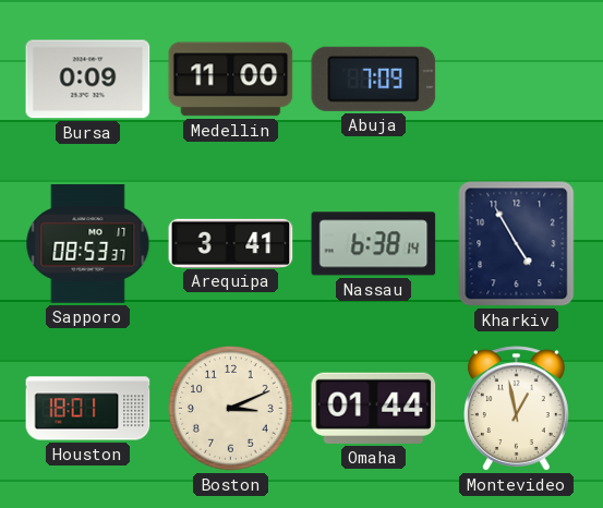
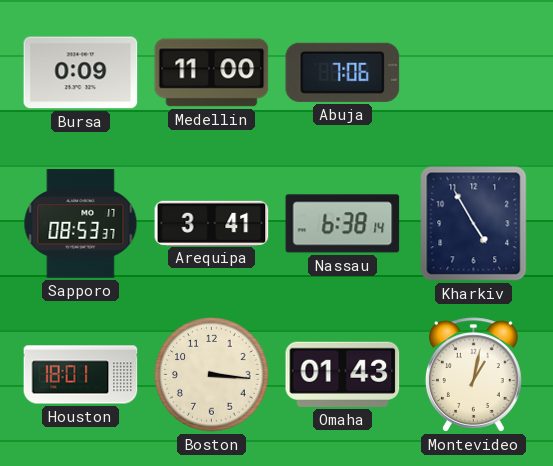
Abuja: 7:09 -> 7:06 (343, 72)
Boston: 3:11 -> 3:16 (212, 375)
Omaha: 01:44 -> 01:43 (343, 374)
Montevideo: 12:58 -> 1:02 (473, 375)
